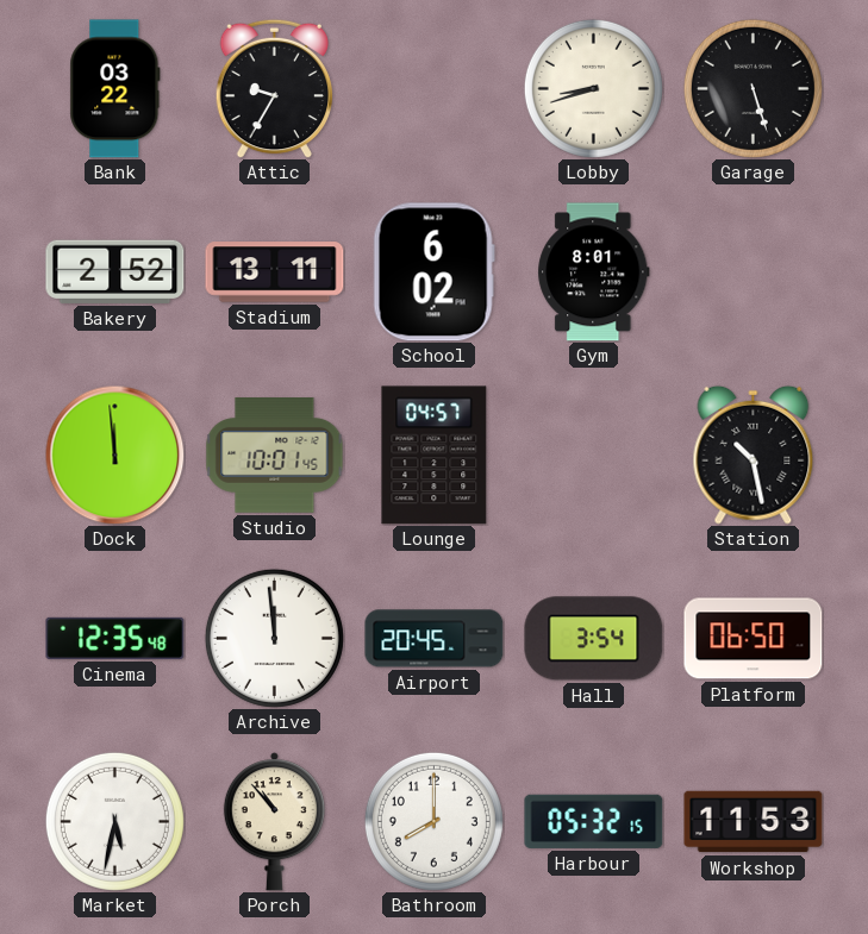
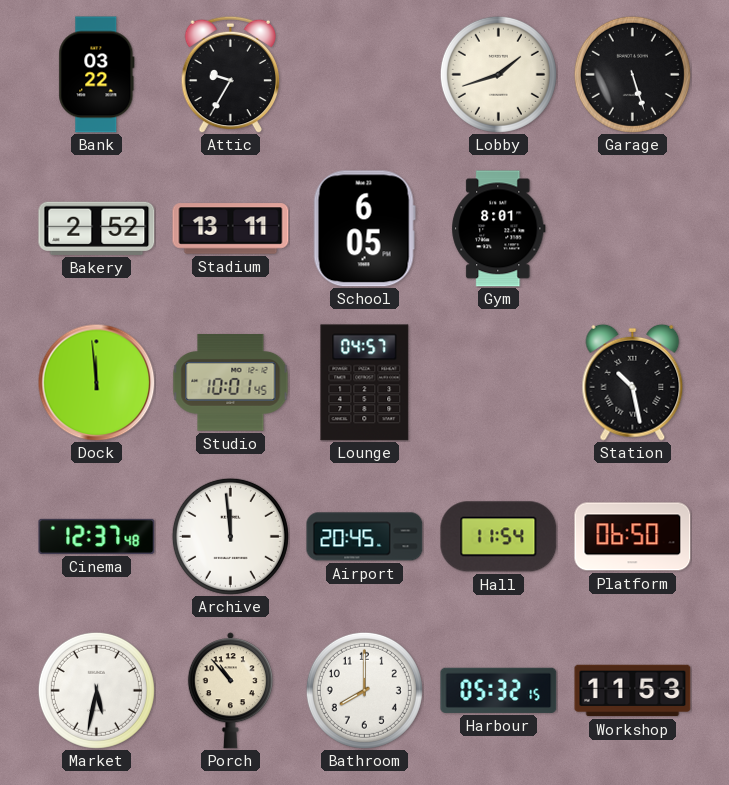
Lobby: 8:42 -> 1:42 (498, 74)
School: 6:02 -> 6:05 (364, 229)
Cinema: 12:35 -> 12:37 (97, 536)
Hall: 3:54 -> 11:54 (499, 537)
